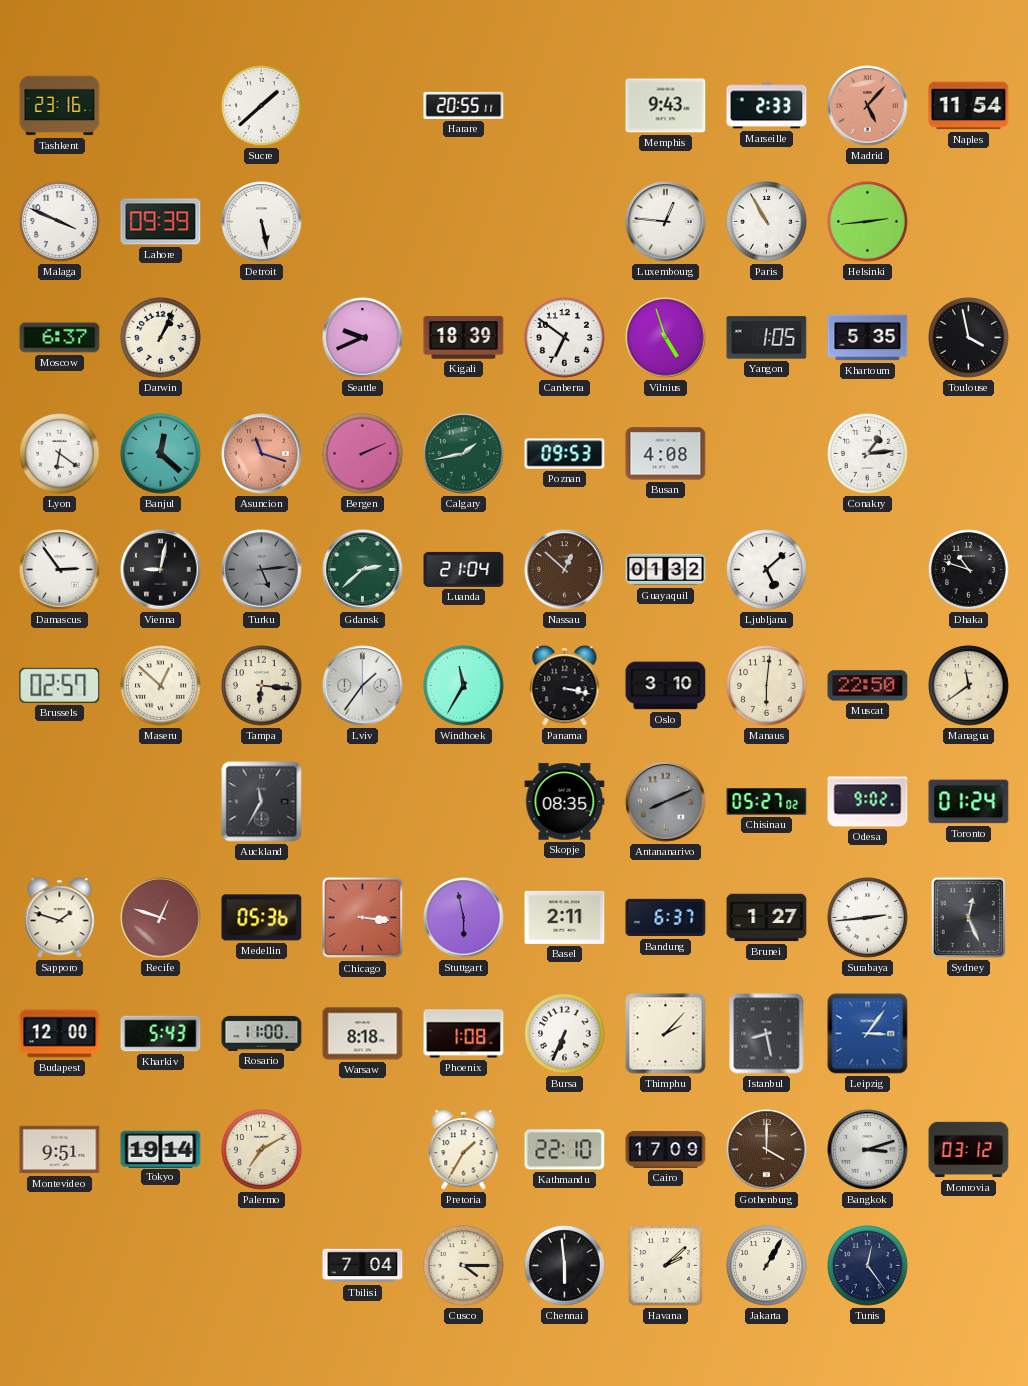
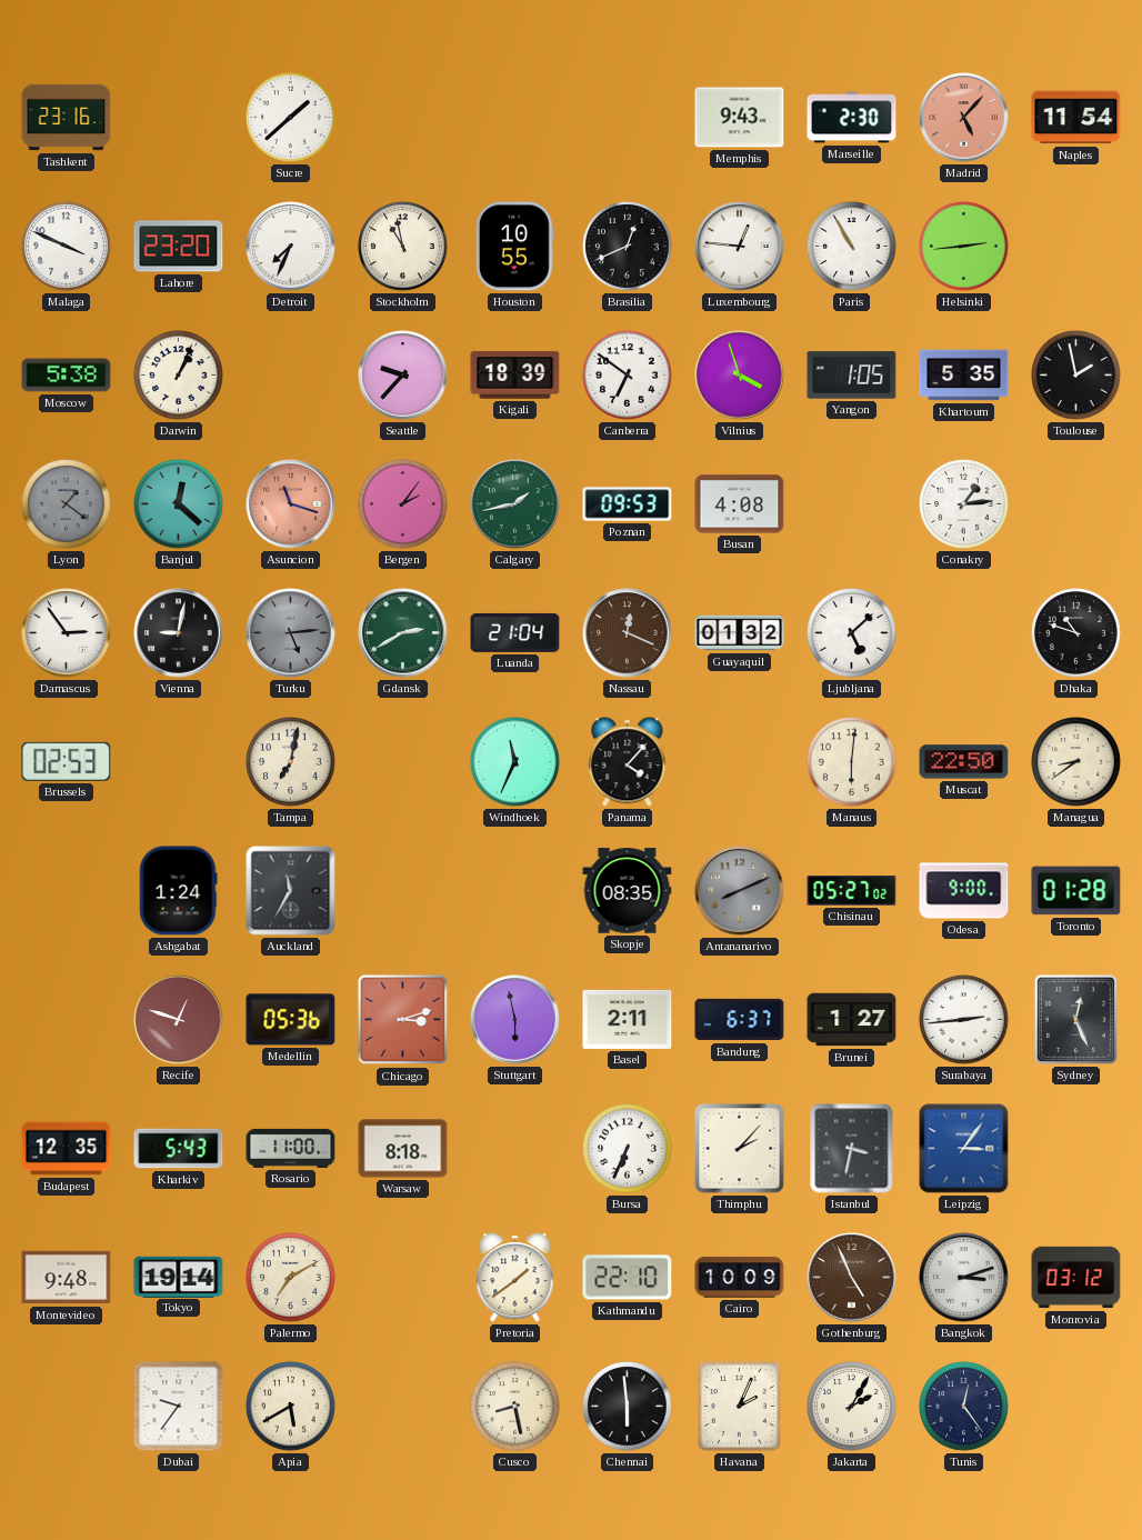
Harare: 20:55 -> none (464, 105)
Marseille: 2:33 -> 2:30 (852, 118)
Lahore: 09:39 -> 23:20 (179, 247)
Detroit: 5:28 -> 7:34 (291, 247)
Stockholm: none -> 10:58 (403, 247)
Houston: none -> 10:55 (514, 247)
Brasilia: none -> 12:41 (628, 247)
Moscow: 6:37 -> 5:38 (67, 376)
Seattle: 9:41 -> 9:37 (403, 376)
Vilnius: 4:57 -> 3:57 (740, 376)
Toulouse: 3:58 -> 1:58 (1076, 376)
Lyon: 6:21 -> 1:21 (67, 504)
Lyon dial: white -> grey (67, 504)
Bergen: 2:11 -> 2:06 (403, 504)
Gdansk: 2:38 -> 2:40 (403, 633)
Nassau: 12:52 -> 12:19 (628, 633)
Brussels: 02:57 -> 02:53 (67, 761)
Maseru: 12:52 -> none (161, 686)
Tampa: 6:16 -> 7:02 (291, 762)
Lviv: 1:36 -> none (363, 686)
Windhoek: 11:35 -> 11:34 (515, 762)
Panama: 3:17 -> 4:07 (628, 762)
Oslo: 3:10 -> none (666, 686)
Managua: 11:39 -> 8:39 (1076, 762)
Ashgabat: none -> 1:24 (178, 891)
Odesa: 9:02 -> 9:00 (964, 891)
Toronto: 01:24 -> 01:28 (1076, 891)
Sapporo: 1:48 -> none (60, 918)
Chicago: 3:16 -> 3:12 (403, 1020)
Budapest: 12:00 -> 12:35 (67, 1149)
Phoenix: 1:08 -> none (464, 1034)
Istanbul: 8:28 -> 3:32 (852, 1149)
Montevideo: 9:51 -> 9:48 (67, 1278)
Pretoria: 1:35 -> 1:39 (515, 1278)
Cairo: 17:09 -> 10:09 (740, 1278)
Gothenburg: 4:00 -> 4:56 (852, 1278)
Dubai: none -> 9:36 (179, 1407)
Apia: none -> 5:40 (291, 1407)
Tbilisi: 7:04 -> none (363, 1266)
Cusco: 4:15 -> 8:28 (515, 1407)
Havana: 2:08 -> 2:04 (740, 1407)
Jakarta: 1:05 -> 2:05 (852, 1407)
